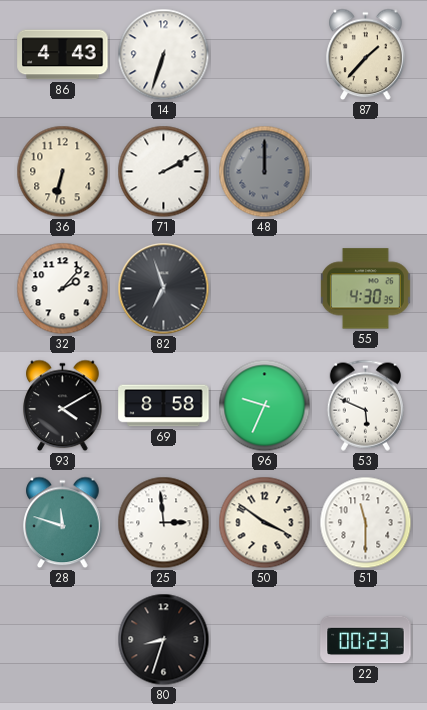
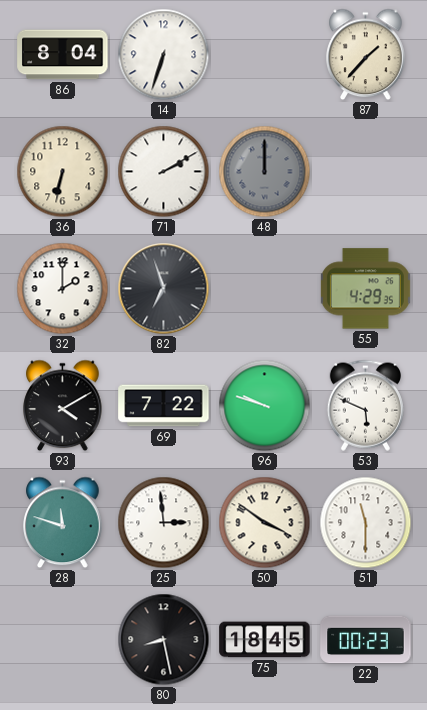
86: 4:43 -> 8:04 (63, 55)
32: 2:07 -> 2:00 (63, 289)
55: 4:30 -> 4:29 (365, 289)
69: 8:58 -> 7:22 (164, 406)
96: 9:34 -> 9:48 (265, 406)
80: 8:33 -> 8:28 (164, 640)
75: none -> 18:45 (265, 640)
